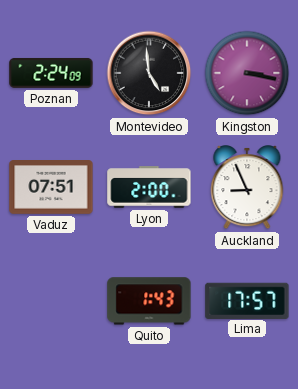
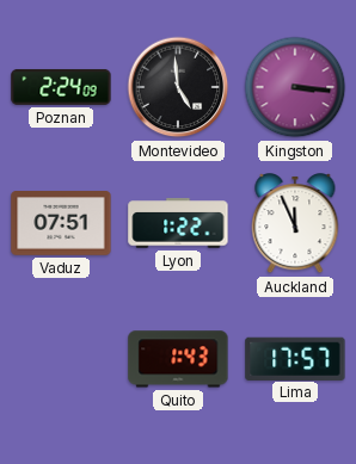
Kingston: 3:17 -> 3:16 (295, 87)
Lyon: 2:00 -> 1:22 (178, 223)
Auckland: 8:56 -> 11:56 (295, 224)
